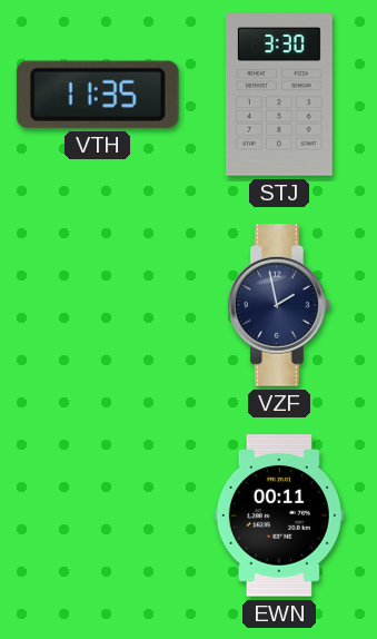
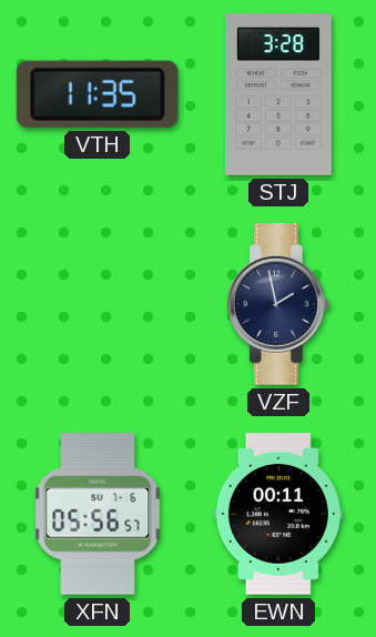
STJ: 3:30 -> 3:28 (278, 94)
XFN: none -> 05:56 (98, 515)
